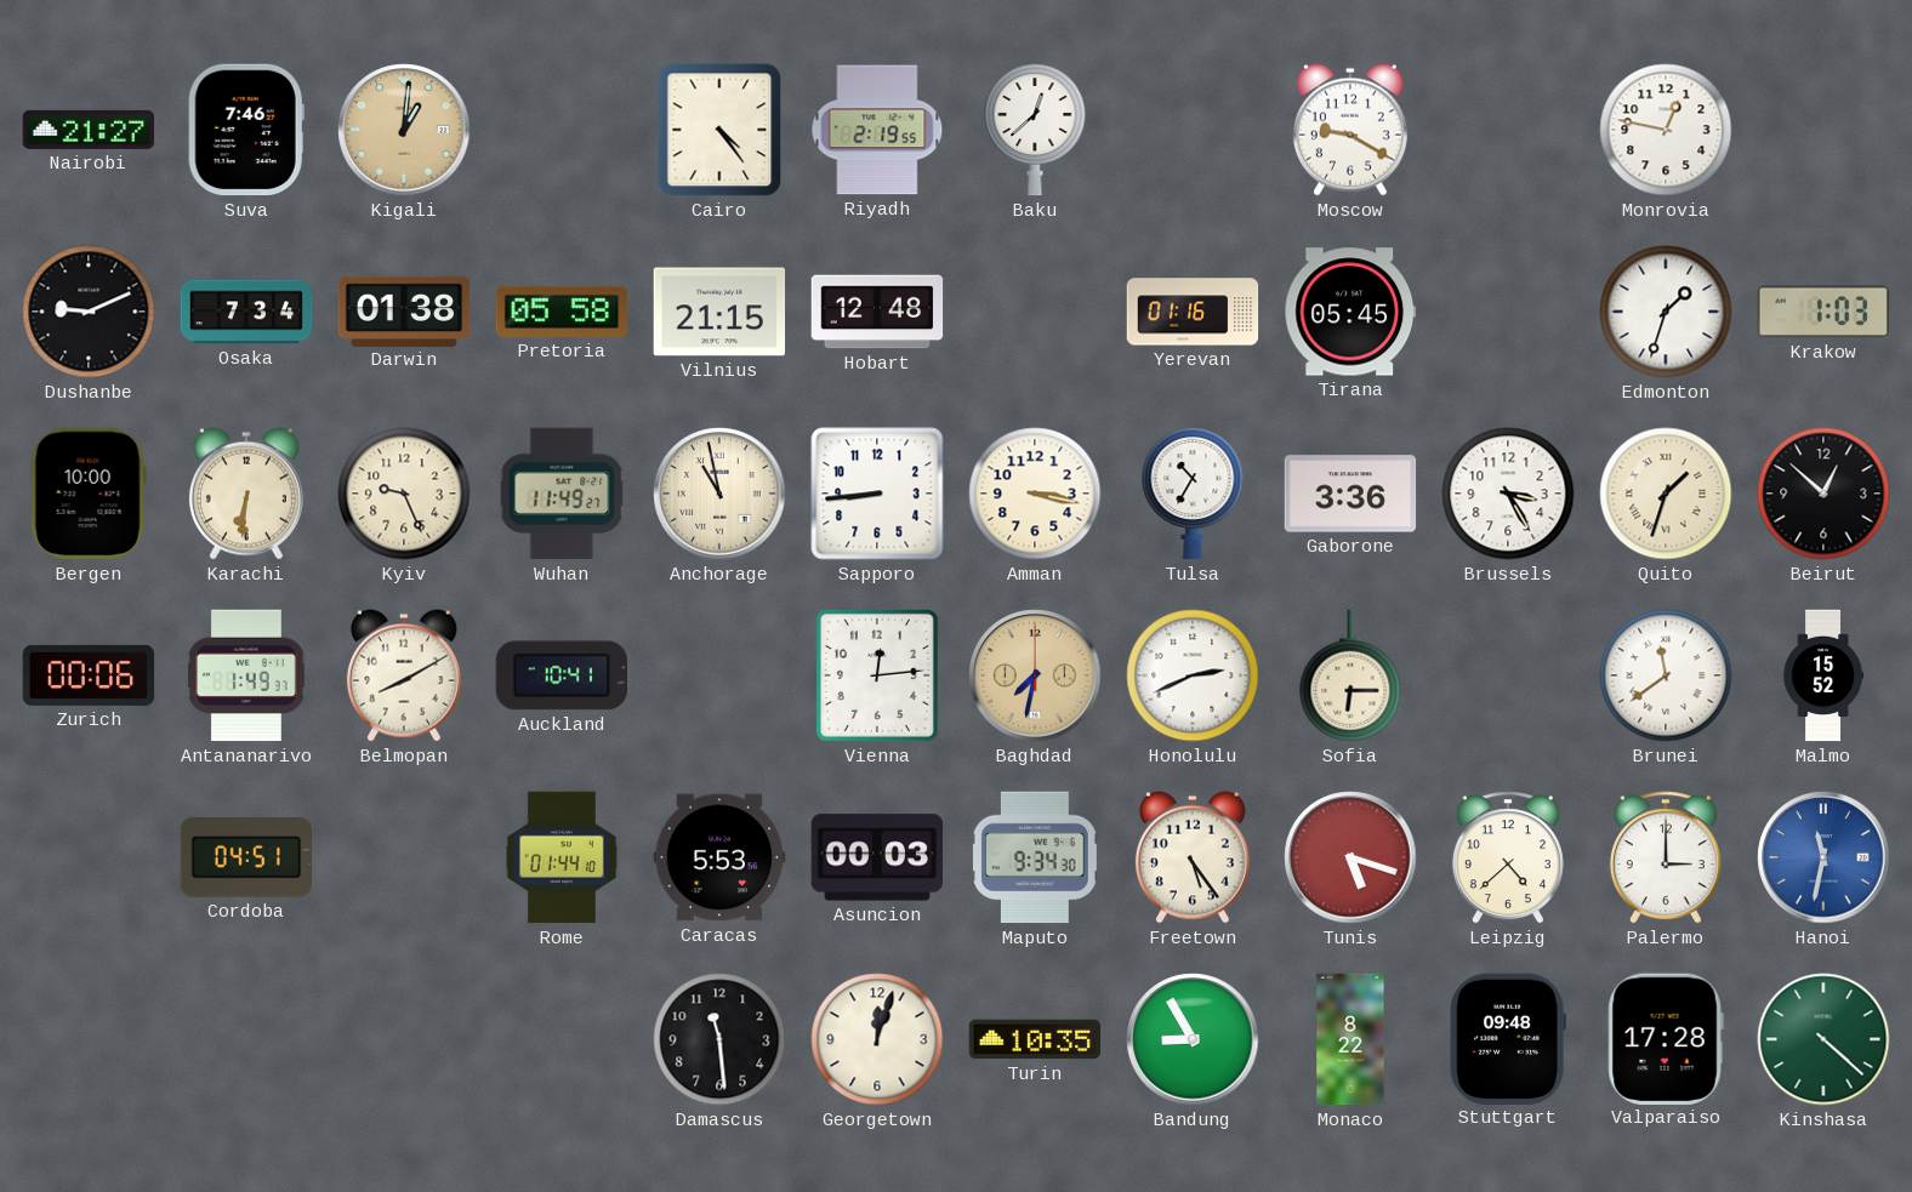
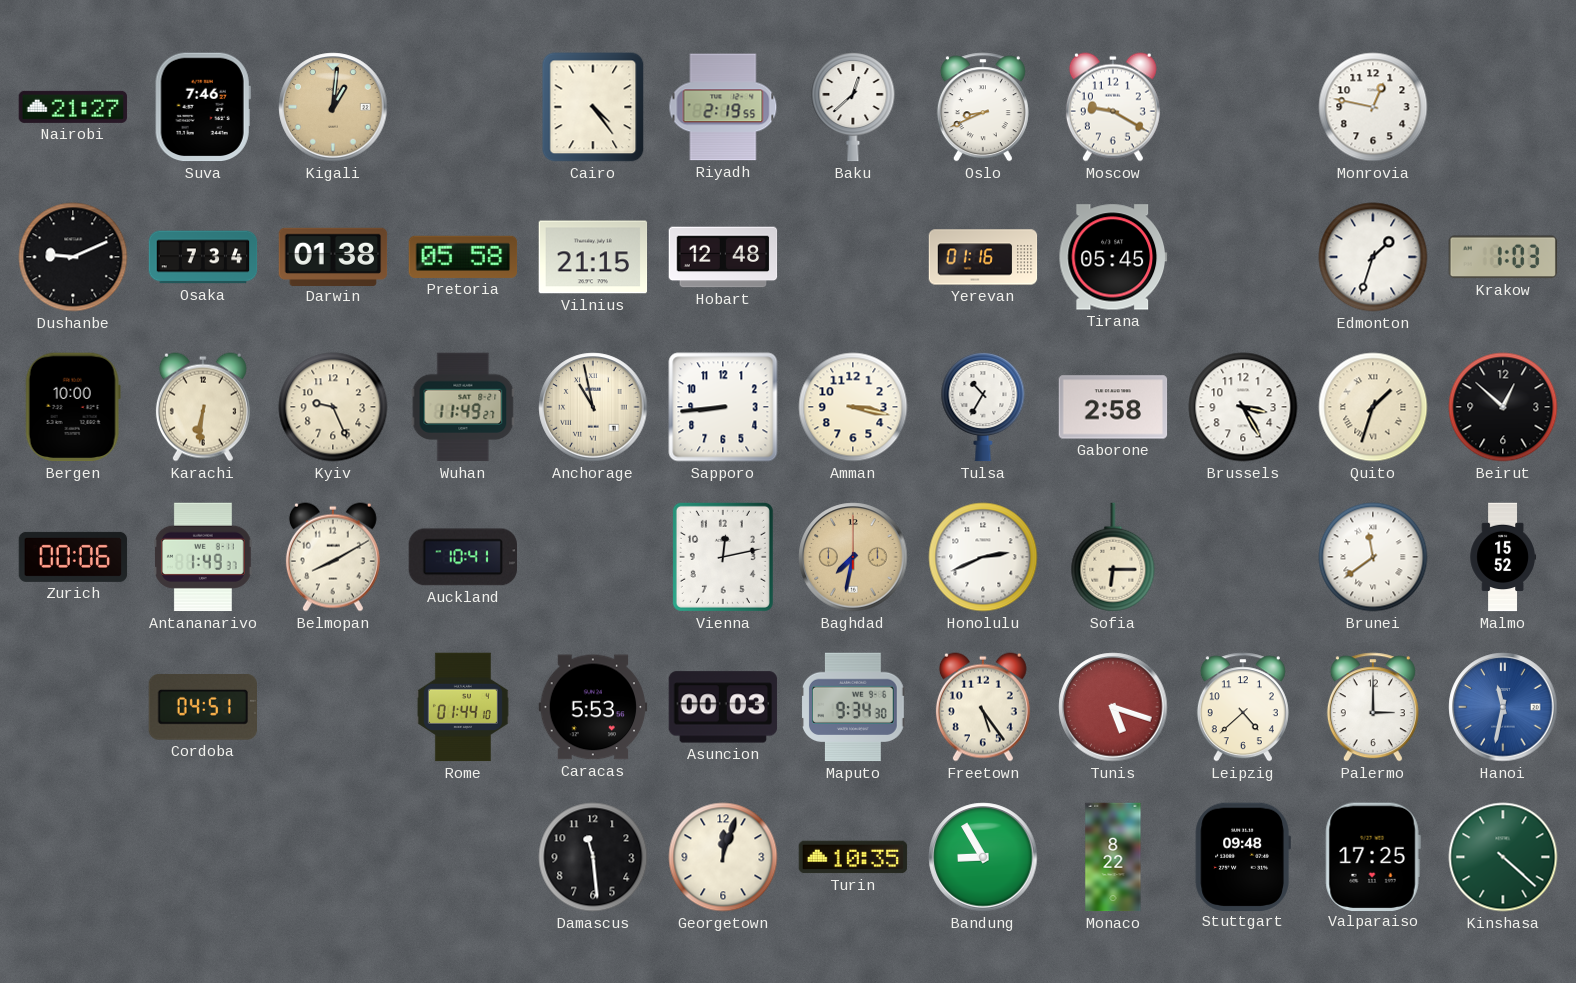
Oslo: none -> 8:41 (983, 107)
Gaborone: 3:36 -> 2:58 (1113, 407)
Vienna: 12:14 -> 12:13 (723, 557)
Valparaiso: 17:28 -> 17:25 (1373, 856)
